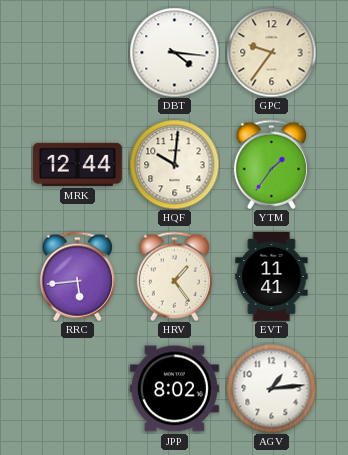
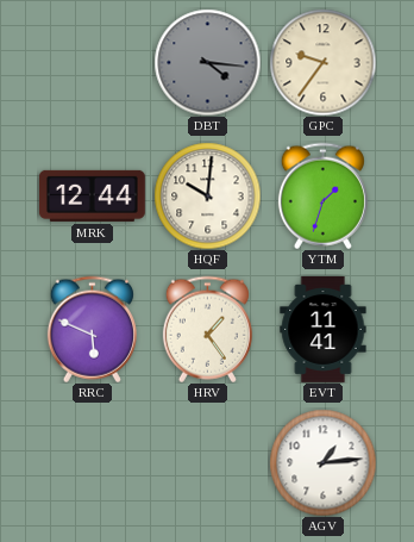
DBT dial: white -> grey (207, 62)
YTM: 1:36 -> 1:33 (322, 195)
RRC: 5:44 -> 5:49 (92, 329)
JPP: 8:02 -> none (174, 389)
